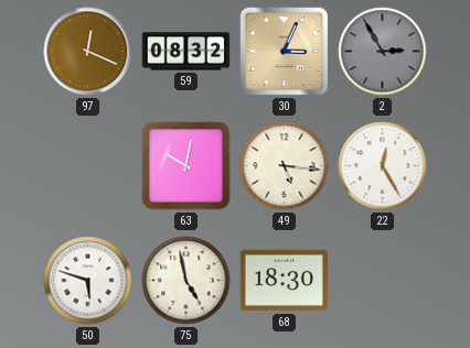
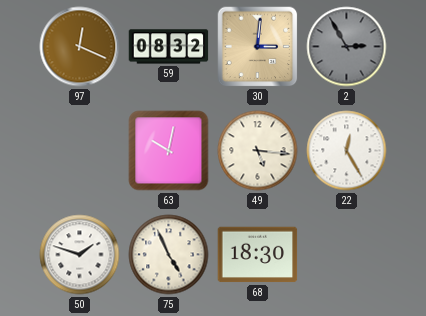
30: 3:04 -> 3:01 (258, 47)
50: 5:48 -> 1:48 (80, 255)
75: 4:58 -> 4:56 (169, 255)
